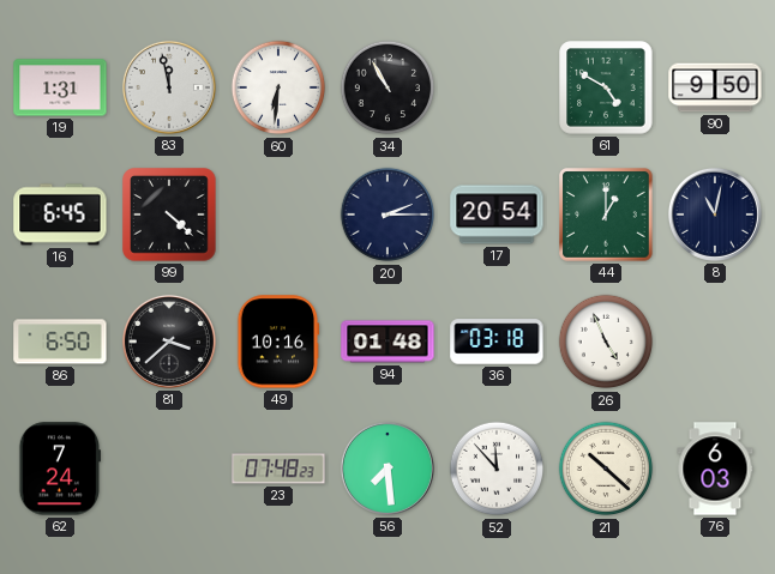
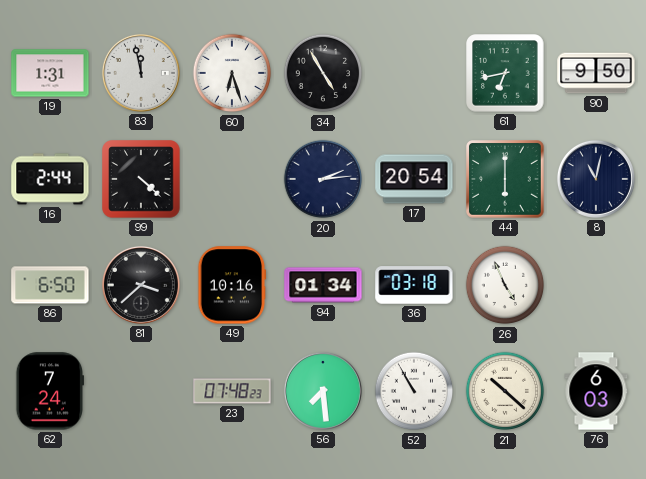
60: 6:31 -> 6:27 (232, 73)
34: 10:55 -> 4:55 (323, 73)
61: 4:50 -> 6:43 (505, 73)
16: 6:45 -> 2:44 (50, 179)
20: 2:15 -> 2:14 (323, 179)
44: 1:00 -> 6:00 (506, 180)
94: 01:48 -> 01:34 (323, 285)
52: 11:53 -> 10:55 (414, 391)
